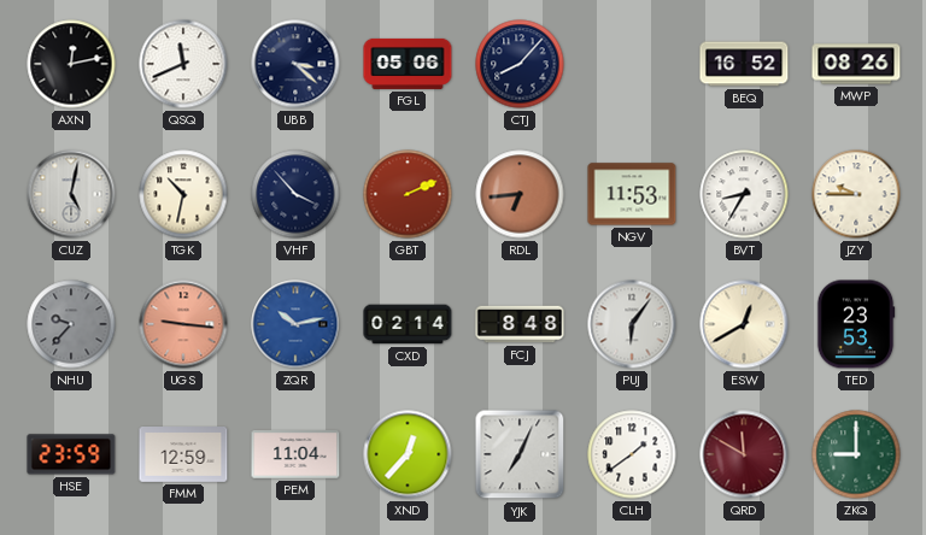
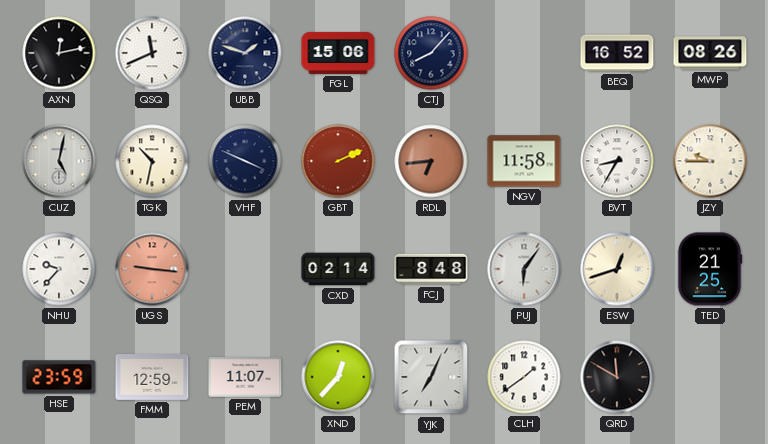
UBB: 3:22 -> 1:48 (245, 53)
FGL: 05:06 -> 15:06 (338, 53)
VHF: 3:53 -> 3:49 (245, 161)
NGV: 11:53 -> 11:58 (524, 161)
NHU dial: grey -> white (59, 269)
ZQR: 10:13 -> none (295, 324)
ESW: 12:40 -> 12:42 (617, 269)
TED: 23:53 -> 21:25 (710, 269)
PEM: 11:04 -> 11:07 (245, 377)
QRD dial: burgundy -> black (617, 377)
ZKQ: 9:00 -> none (856, 454)
